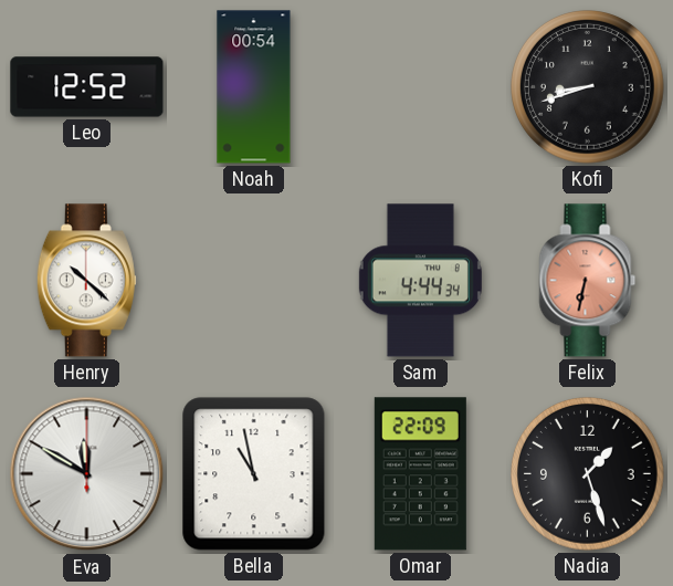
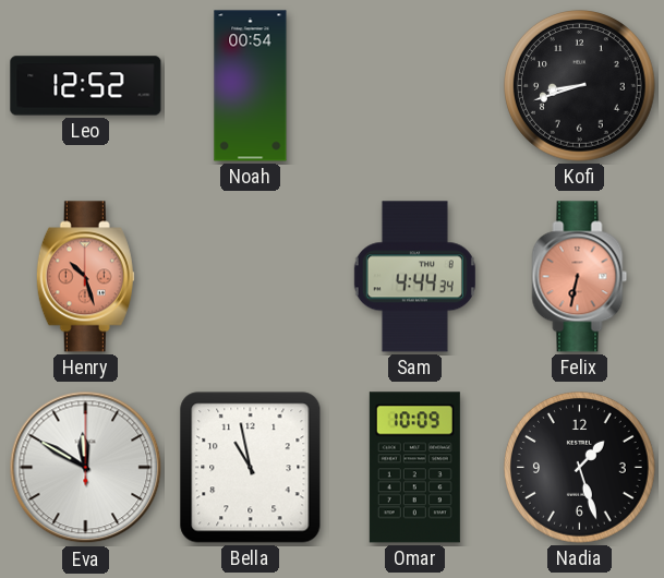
Henry: 10:22 -> 10:27 (85, 277)
Henry dial: white -> salmon (85, 277)
Omar: 22:09 -> 10:09 (414, 468)
